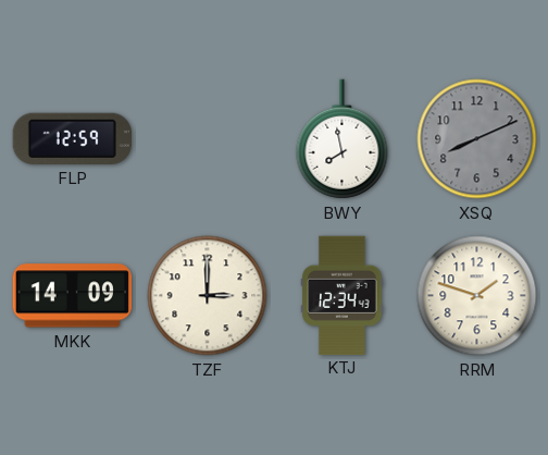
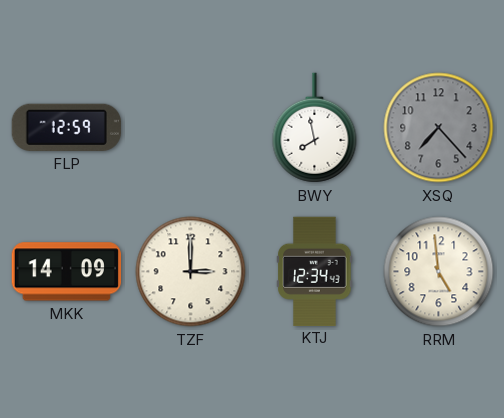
XSQ: 8:11 -> 7:23 (439, 128)
RRM: 1:48 -> 4:59 (439, 272)
